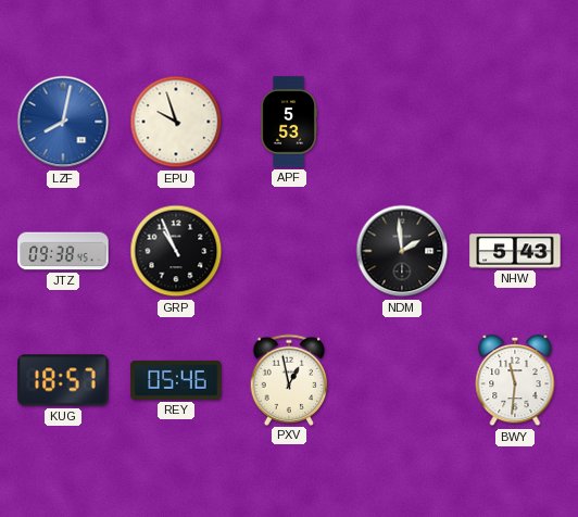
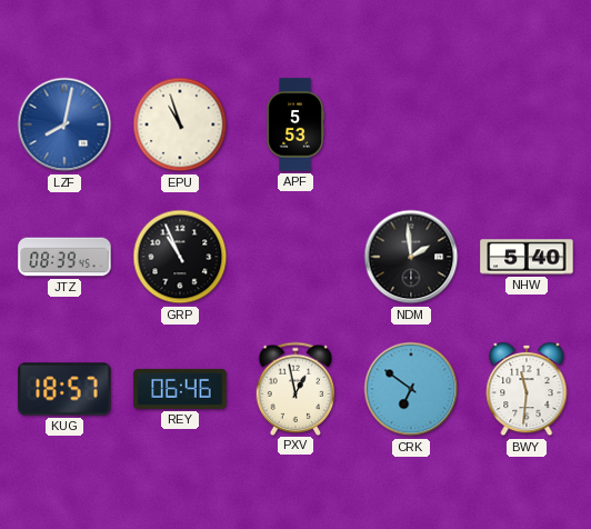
EPU: 9:57 -> 10:57 (180, 124)
JTZ: 09:38 -> 08:39 (64, 257)
NHW: 5:43 -> 5:40 (527, 257)
REY: 05:46 -> 06:46 (180, 389)
CRK: none -> 6:51 (411, 389)
